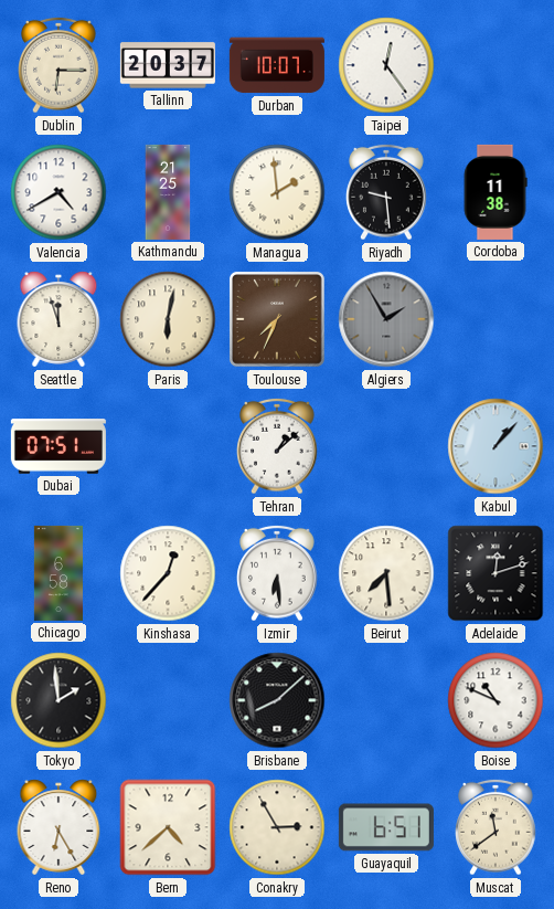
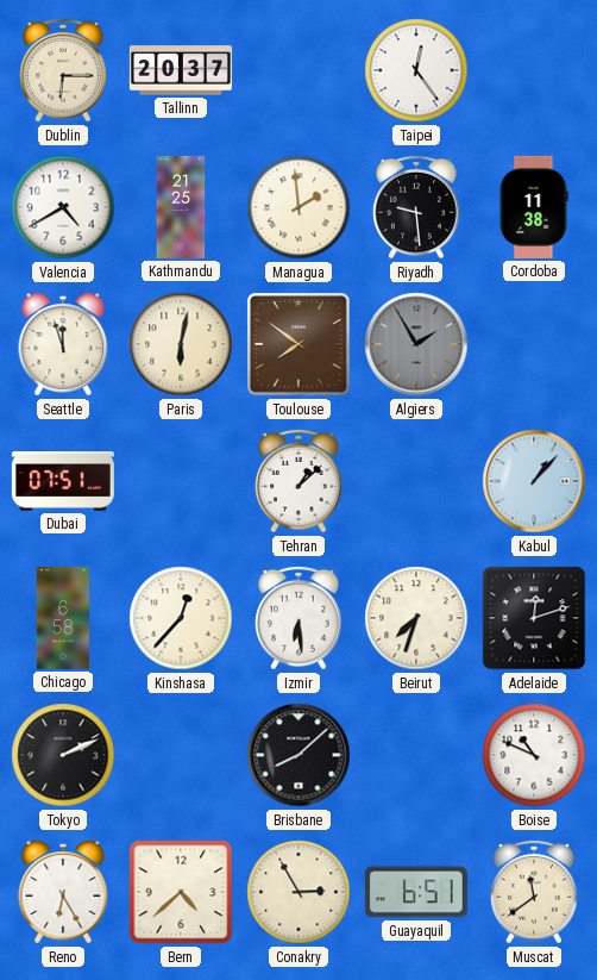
Durban: 10:07 -> none (277, 65)
Toulouse: 7:34 -> 7:51 (298, 344)
Beirut: 7:29 -> 7:33 (416, 618)
Tokyo: 1:59 -> 2:11 (63, 755)
